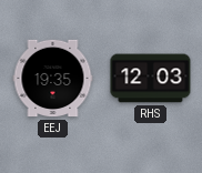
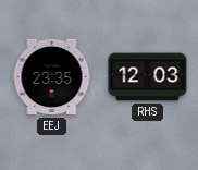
EEJ: 19:35 -> 23:35 (52, 77)
